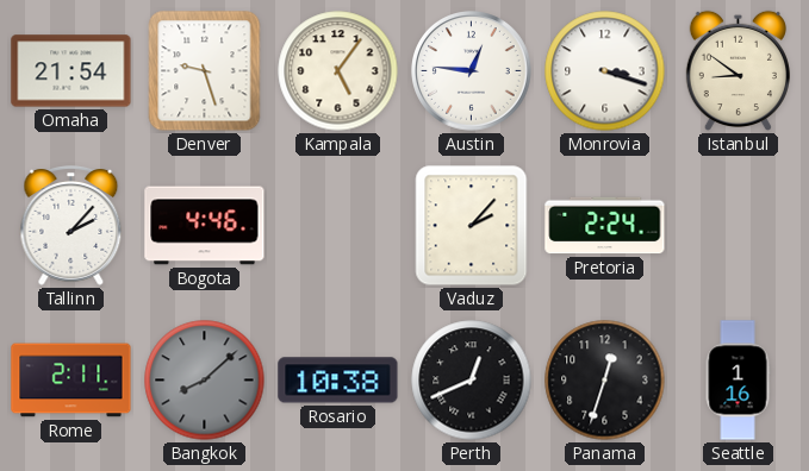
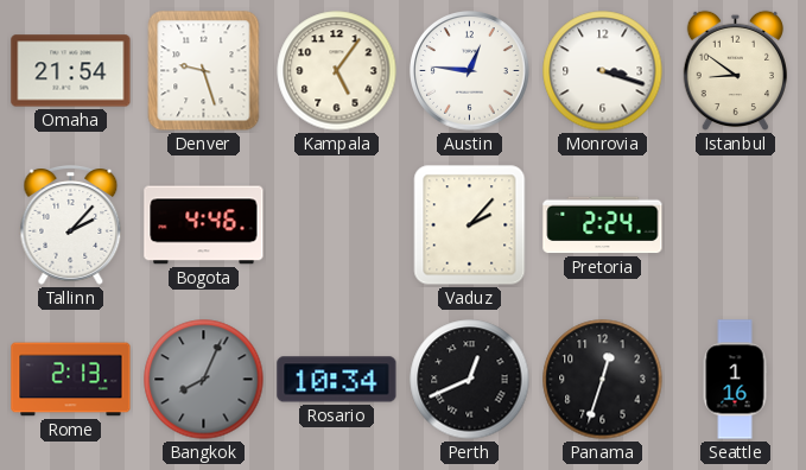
Rome: 2:11 -> 2:13 (71, 380)
Bangkok: 8:08 -> 8:04 (204, 380)
Rosario: 10:38 -> 10:34 (337, 380)
